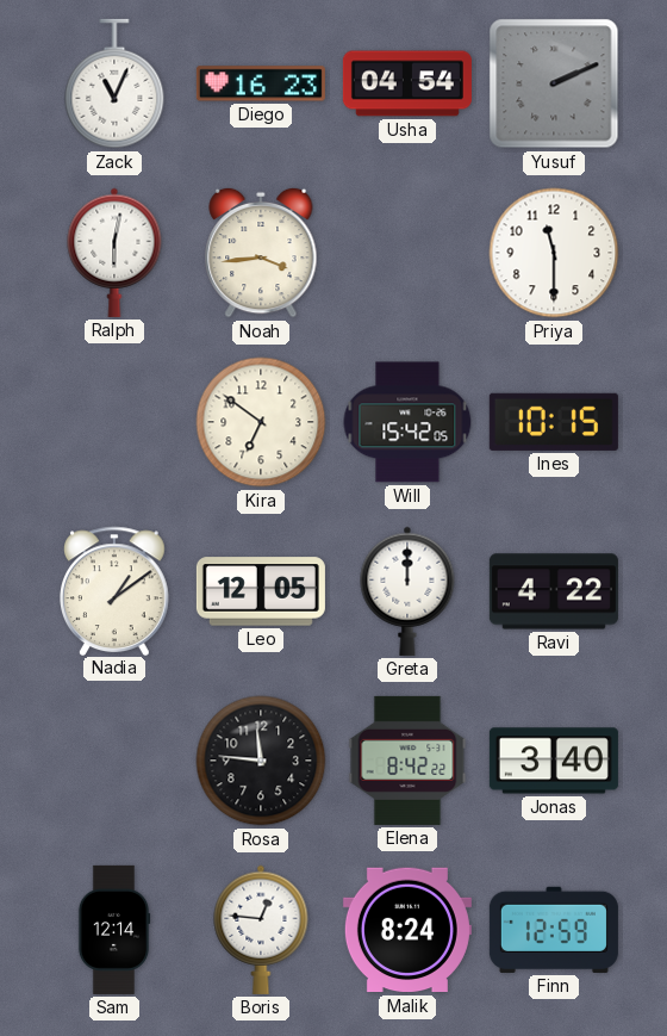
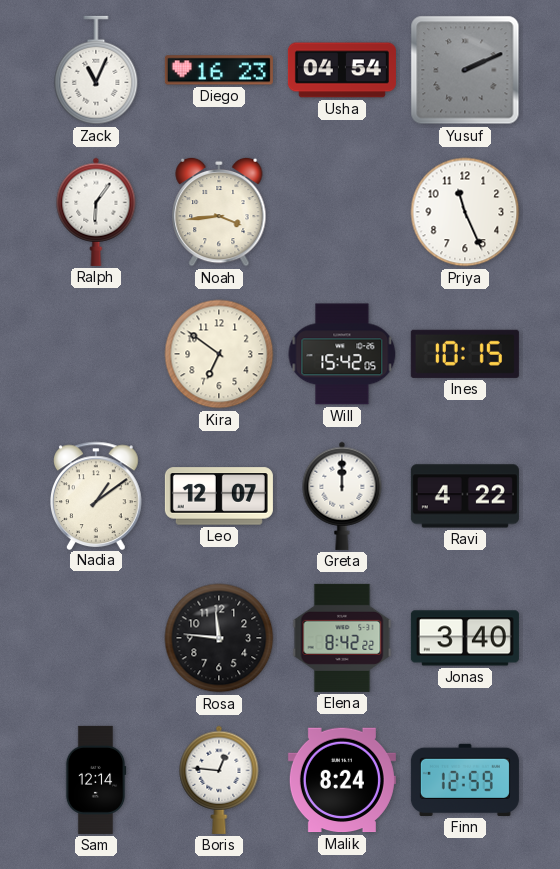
Ralph: 6:02 -> 6:06 (96, 212)
Priya: 11:30 -> 11:26 (465, 212)
Leo: 12:05 -> 12:07 (219, 496)
